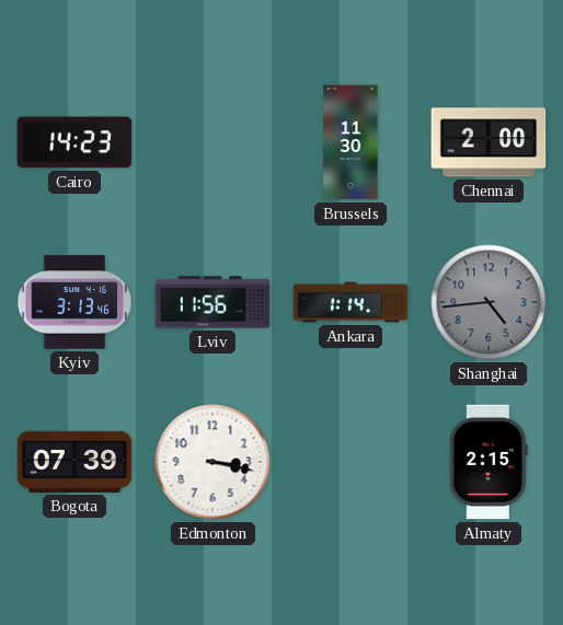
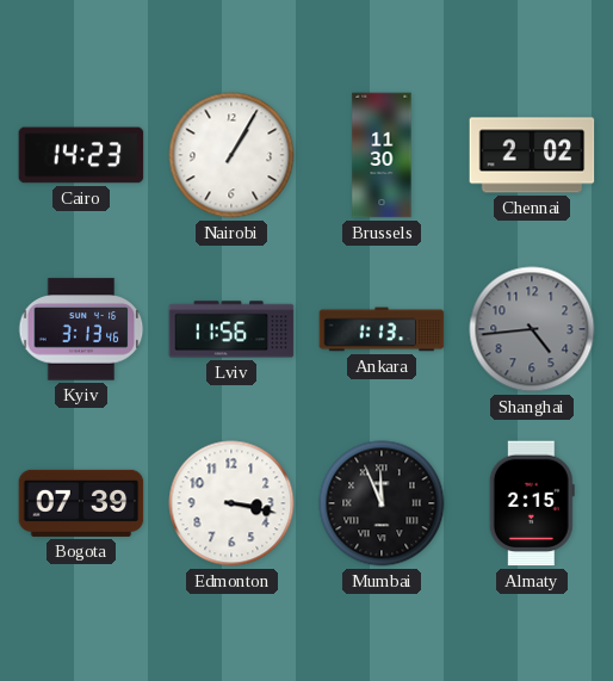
Nairobi: none -> 1:05 (231, 155)
Chennai: 2:00 -> 2:02 (532, 155)
Ankara: 1:14 -> 1:13 (382, 329)
Mumbai: none -> 11:56 (382, 503)
